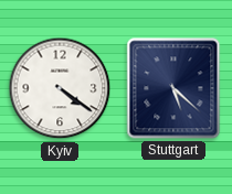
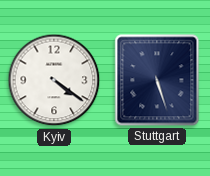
Stuttgart: 5:22 -> 5:27 (157, 80)
